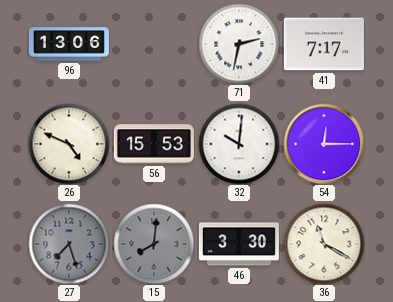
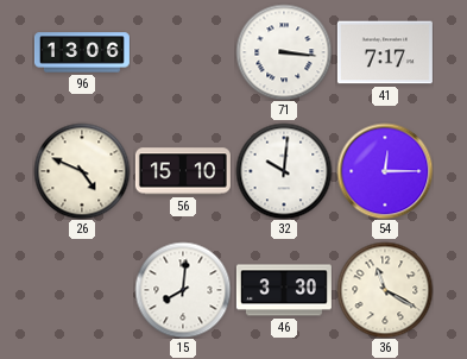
71: 2:32 -> 3:16 (284, 52)
56: 15:53 -> 15:10 (183, 171)
27: 7:27 -> none (69, 244)
15 dial: grey -> white (183, 290)
